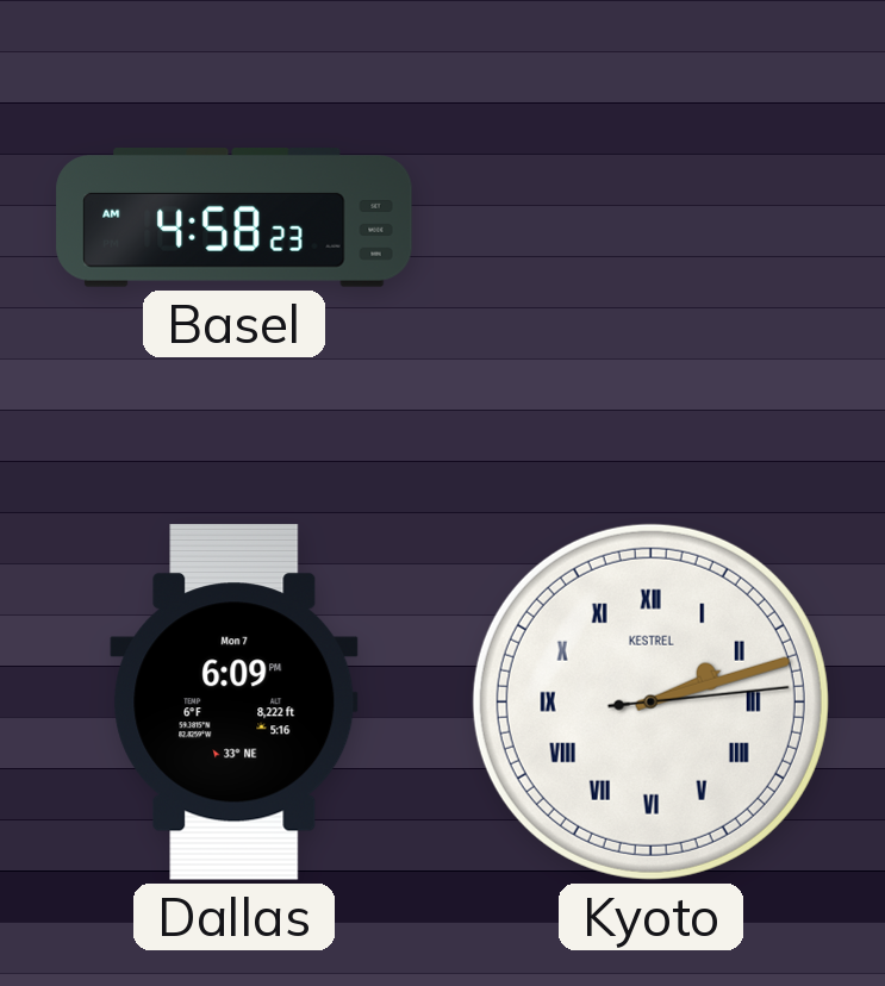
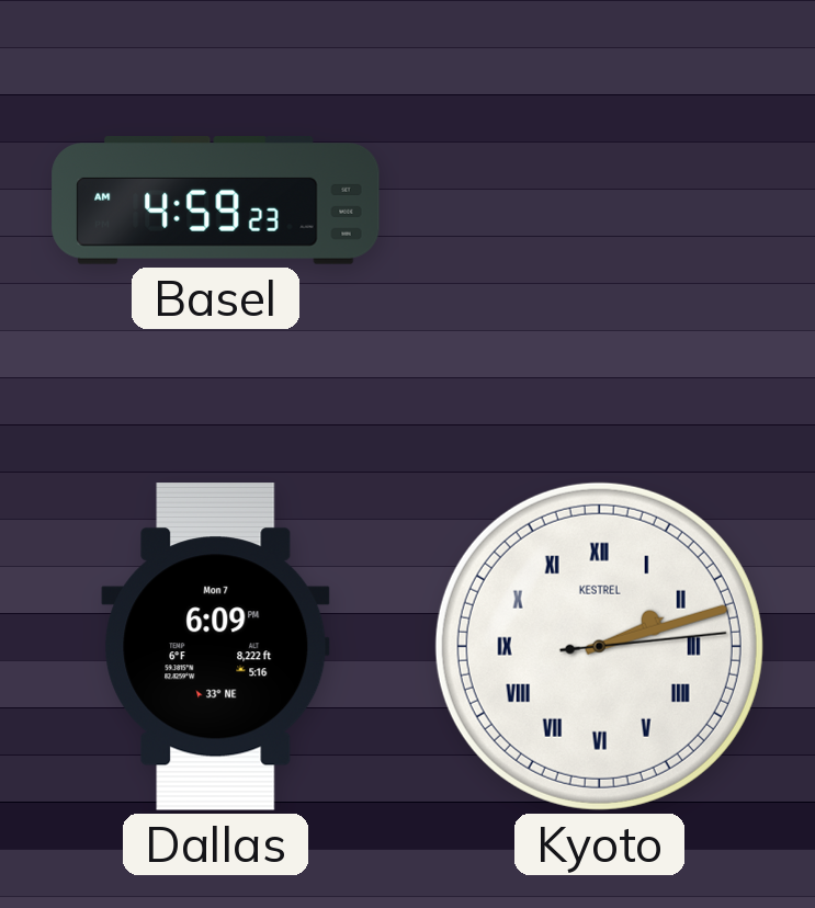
Basel: 4:58 -> 4:59 (216, 201)
